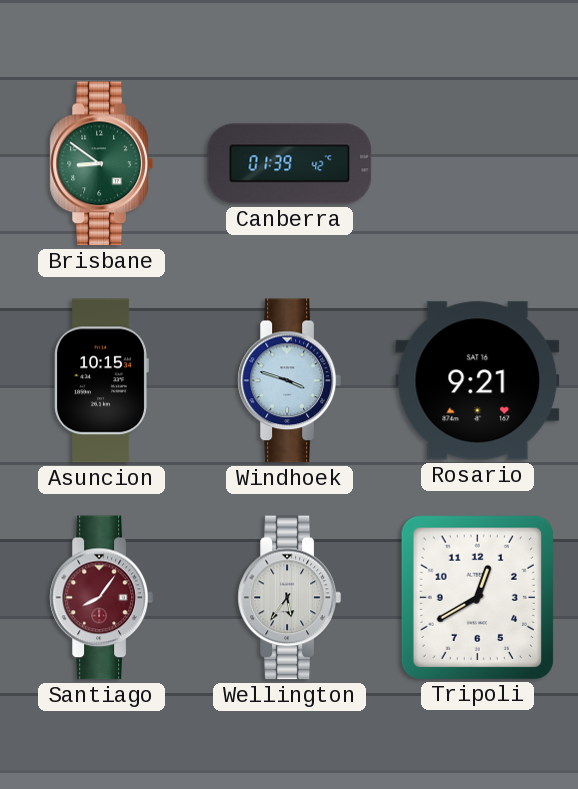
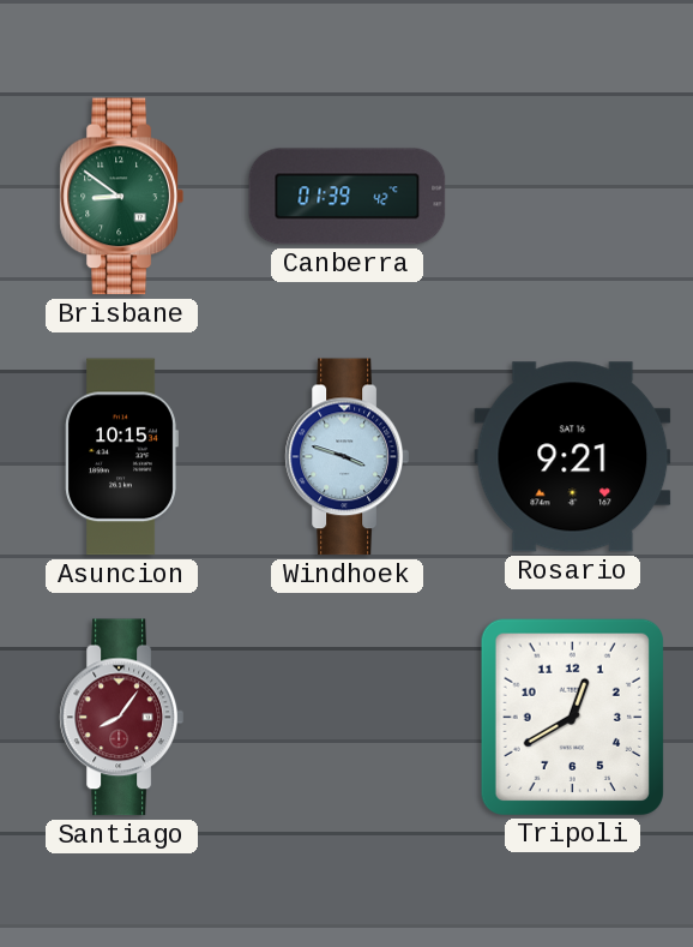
Wellington: 5:36 -> none (289, 598)
